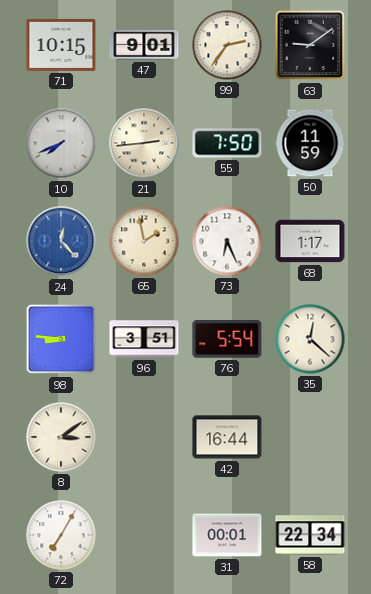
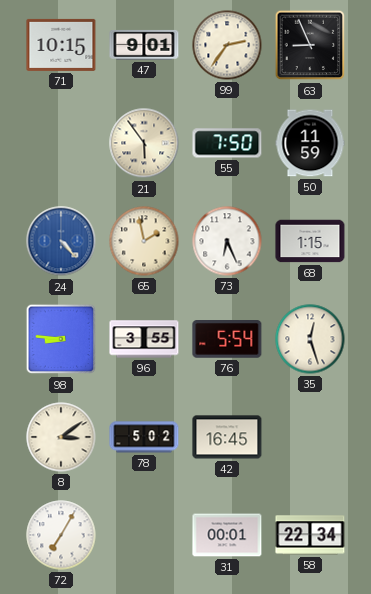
63: 9:09 -> 8:56 (310, 45)
10: 7:41 -> none (61, 143)
21: 2:44 -> 5:54 (144, 143)
24: 12:23 -> 4:23 (61, 241)
68: 1:17 -> 1:15 (310, 241)
96: 3:51 -> 3:55 (144, 339)
35: 12:22 -> 12:27 (310, 339)
78: none -> 5:02 (144, 437)
42: 16:44 -> 16:45 (227, 437)
